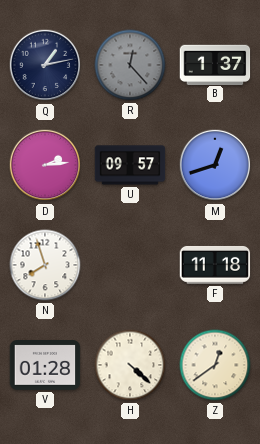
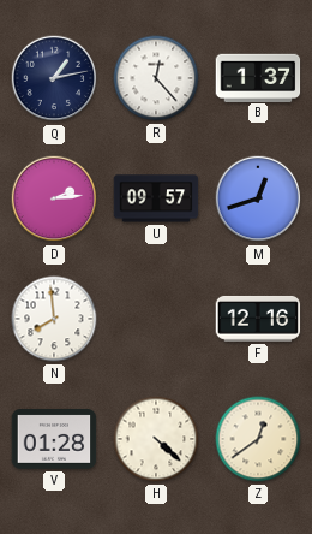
R dial: grey -> white (156, 78)
N: 7:57 -> 7:59 (54, 319)
F: 11:18 -> 12:16 (258, 319)
